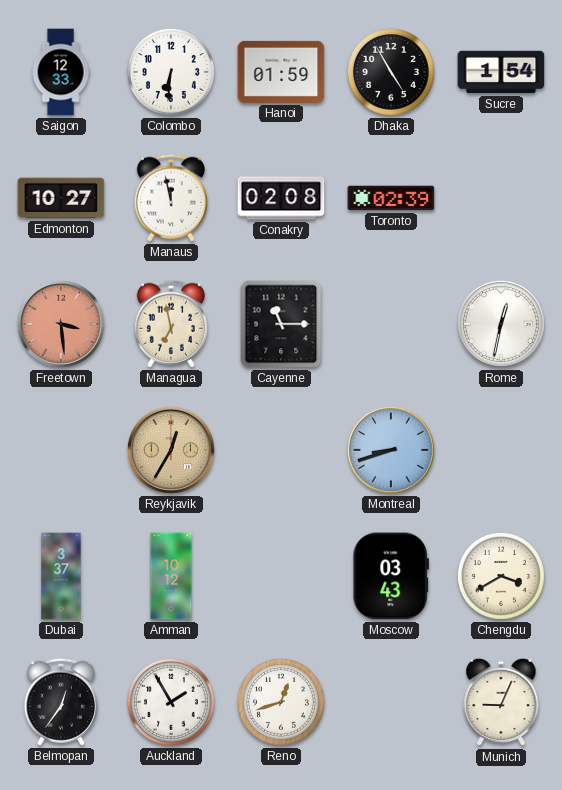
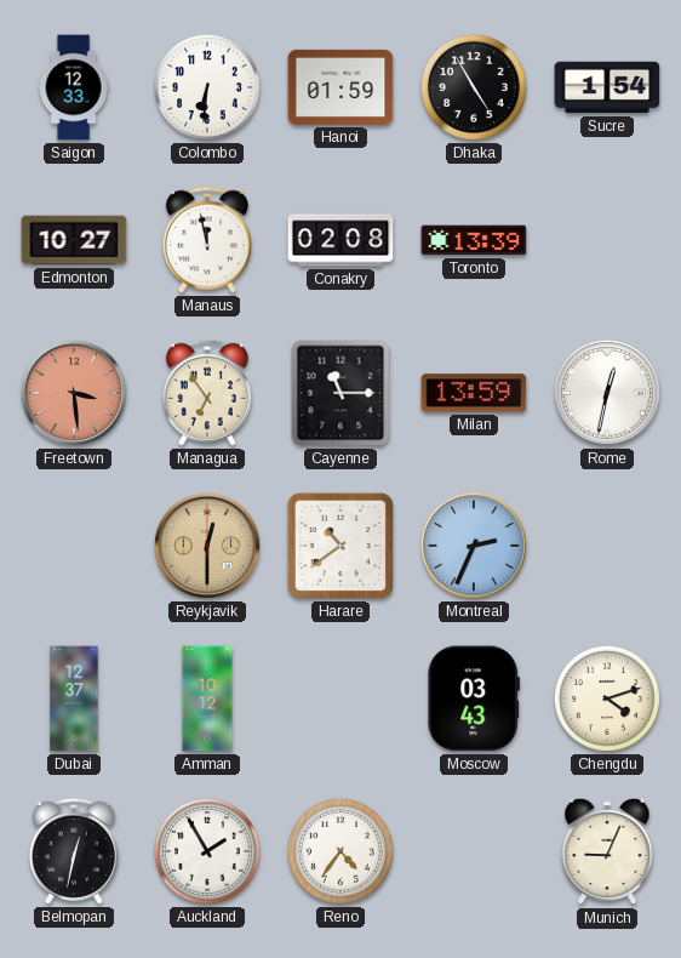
Toronto: 02:39 -> 13:39 (474, 240)
Managua: 6:58 -> 6:54 (207, 393)
Milan: none -> 13:59 (474, 393)
Reykjavik: 12:35 -> 12:30 (207, 546)
Harare: none -> 10:39 (340, 546)
Montreal: 8:42 -> 2:34 (474, 546)
Dubai: 3:37 -> 12:37 (74, 698)
Chengdu: 3:40 -> 4:12 (607, 698)
Belmopan: 12:36 -> 12:32 (74, 851)
Reno: 12:42 -> 4:36 (340, 851)
